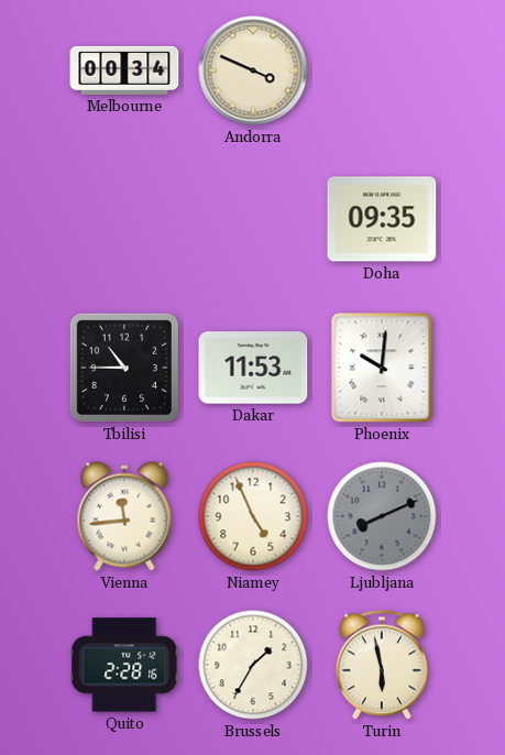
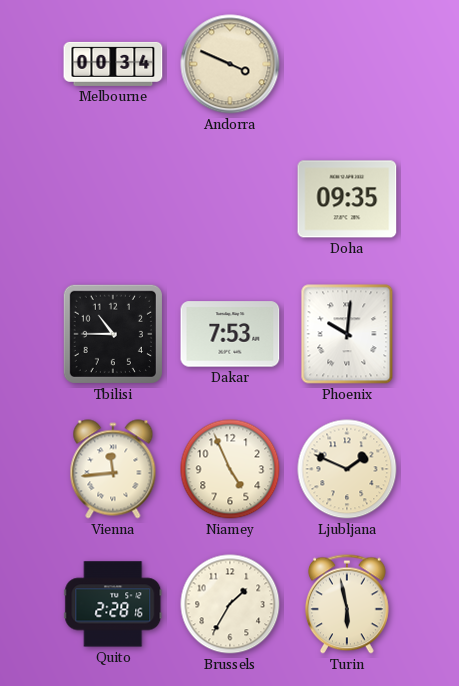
Dakar: 11:53 -> 7:53 (230, 334)
Ljubljana: 8:11 -> 1:49 (347, 469)
Ljubljana dial: grey -> cream (347, 469)
